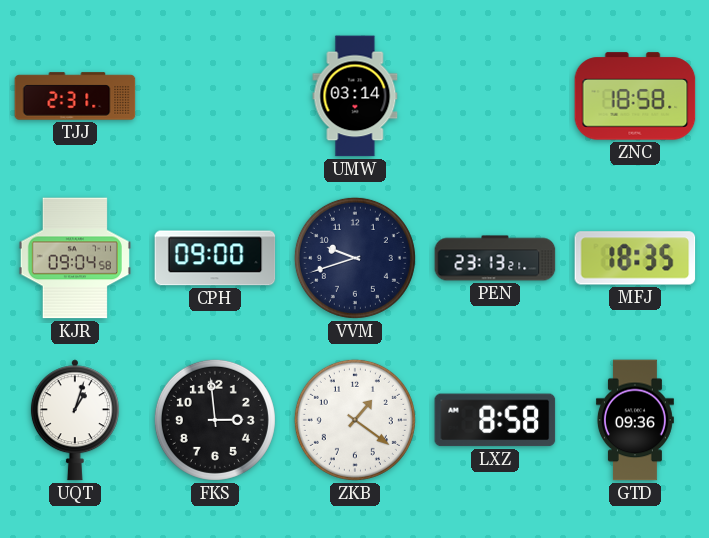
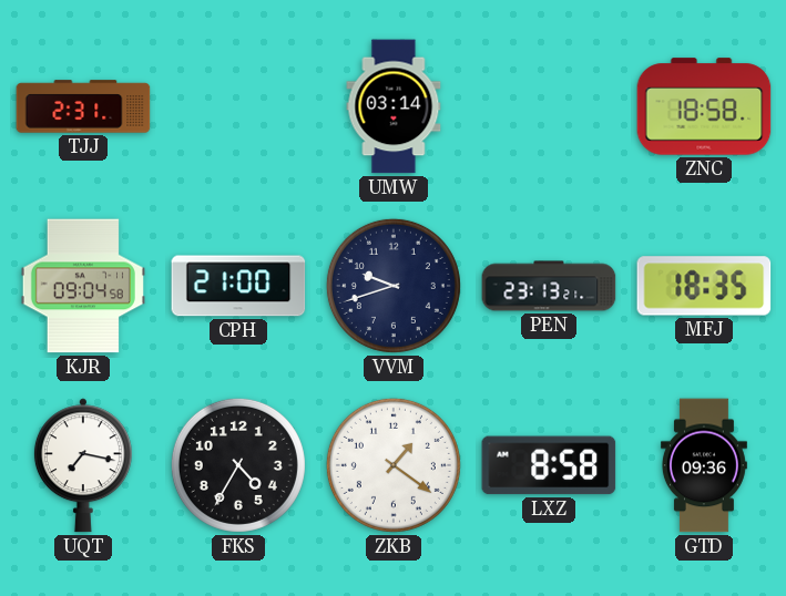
CPH: 09:00 -> 21:00 (238, 286)
UQT: 1:03 -> 7:17 (83, 465)
FKS: 2:59 -> 4:35 (238, 465)
